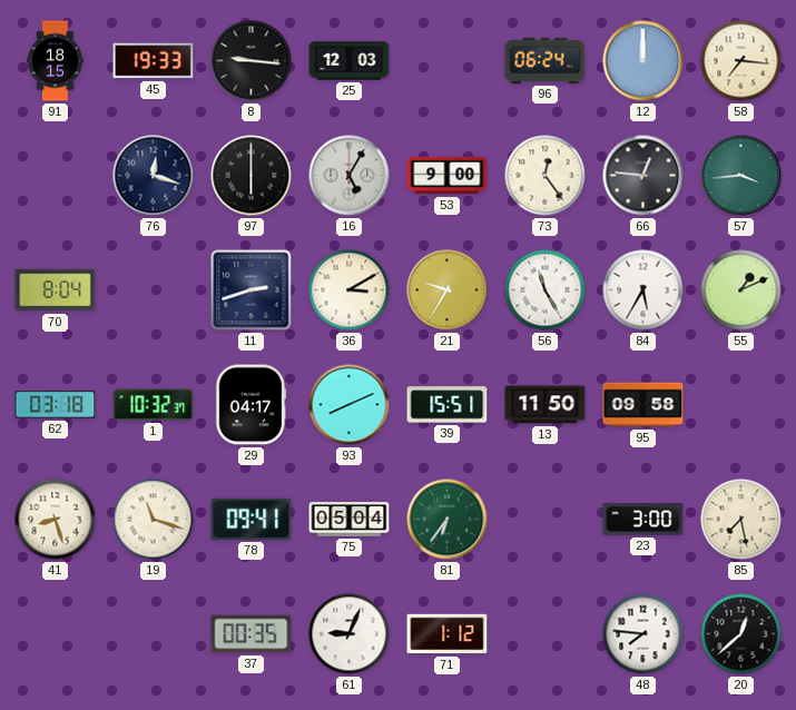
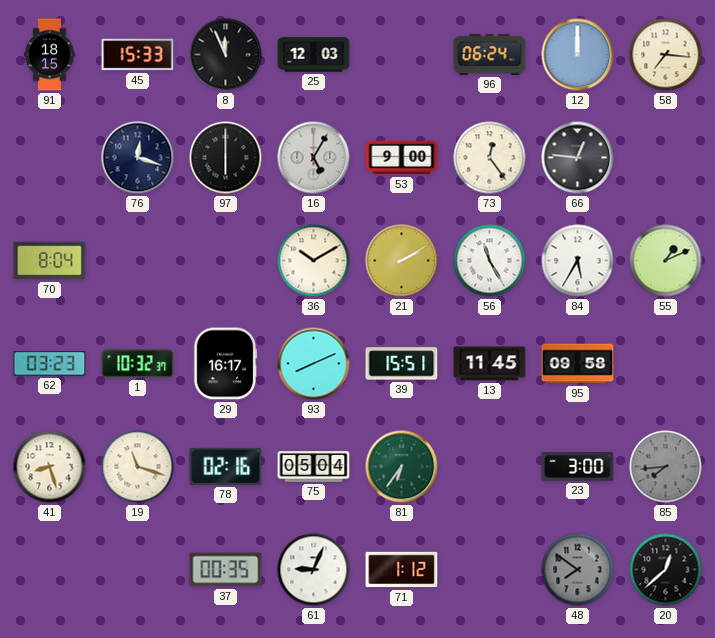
45: 19:33 -> 15:33 (138, 55)
8: 9:16 -> 11:56 (226, 55)
57: 3:44 -> none (741, 176)
11: 2:42 -> none (252, 290)
36: 3:10 -> 10:10 (314, 261)
21: 9:35 -> 2:10 (402, 261)
62: 03:18 -> 03:23 (50, 364)
29: 04:17 -> 16:17 (225, 364)
13: 11:50 -> 11:45 (490, 364)
78: 09:41 -> 02:16 (226, 466)
85: 7:28 -> 7:44 (666, 467)
85 dial: cream -> grey (666, 467)
48: 7:46 -> 7:51 (578, 570)
48 dial: white -> grey (578, 570)
